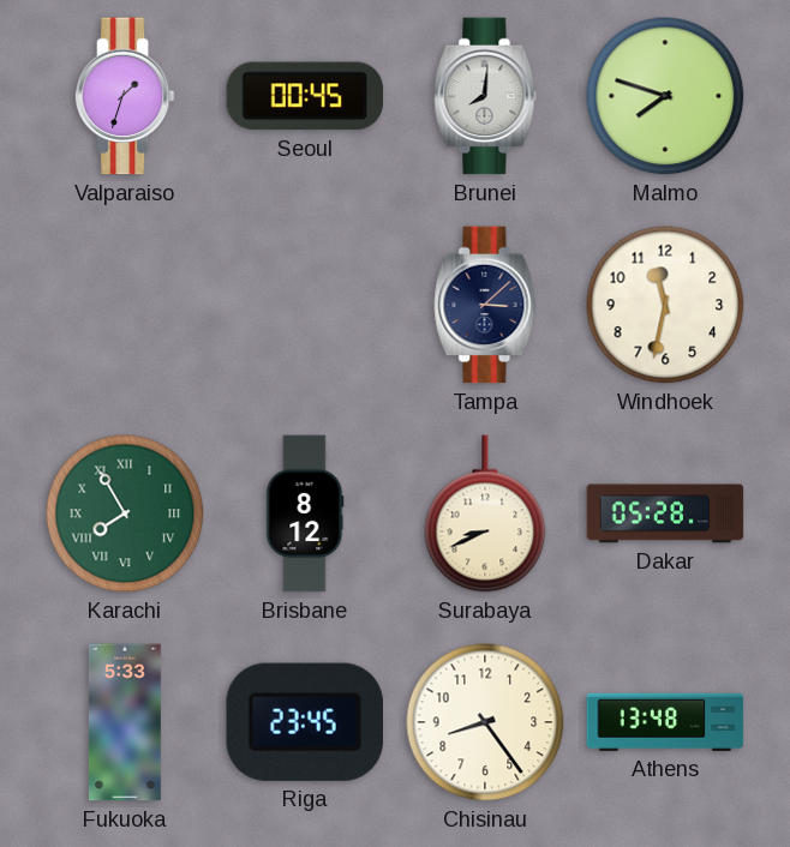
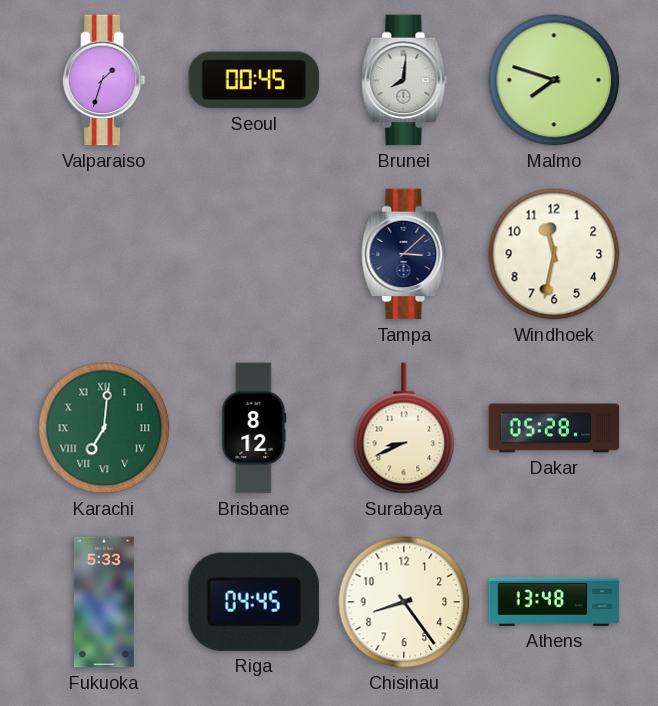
Karachi: 7:55 -> 7:01 (104, 428)
Riga: 23:45 -> 04:45 (254, 602)
